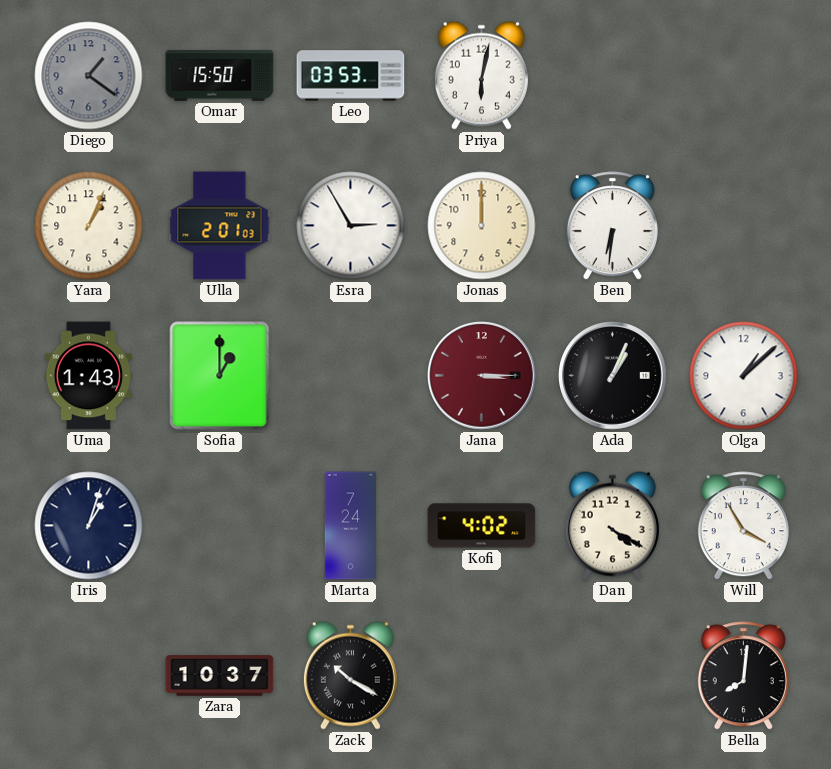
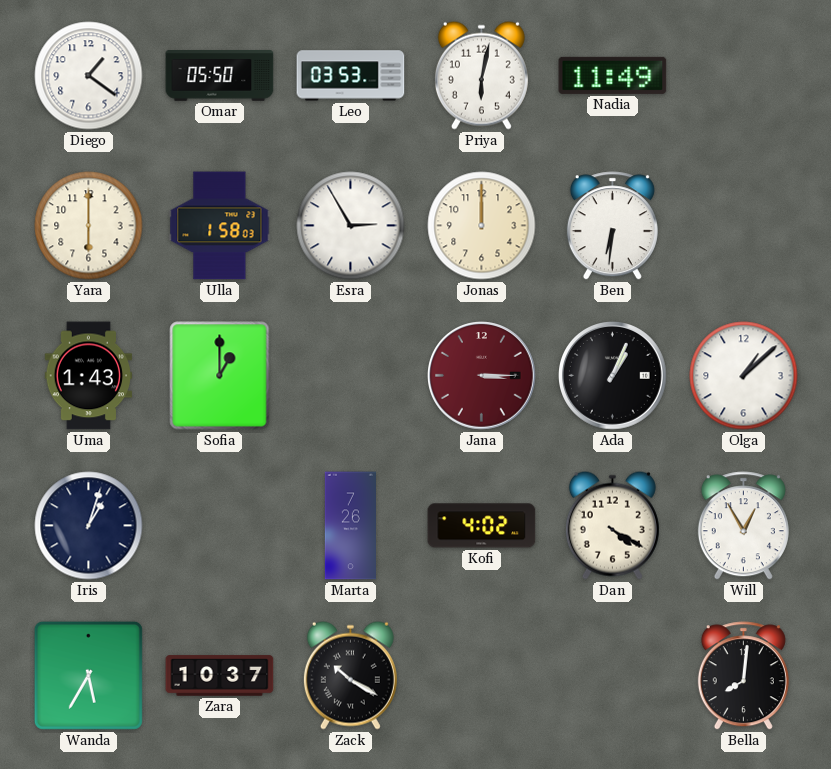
Diego dial: grey -> white (89, 76)
Omar: 15:50 -> 05:50 (220, 76)
Nadia: none -> 11:49 (613, 75)
Yara: 1:04 -> 6:00 (89, 226)
Ulla: 2:01 -> 1:58 (220, 226)
Marta: 7:24 -> 7:26 (350, 526)
Will: 3:55 -> 12:55 (743, 526)
Wanda: none -> 5:35 (88, 675)
